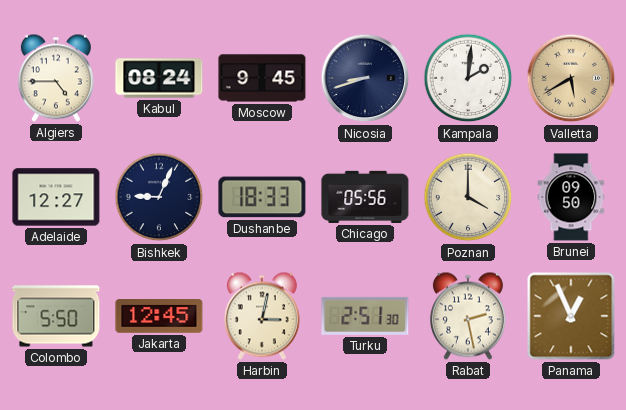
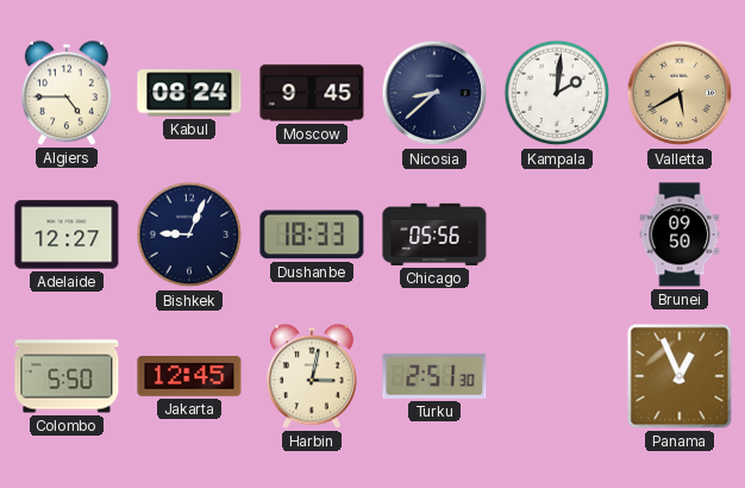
Nicosia: 8:42 -> 8:38 (434, 93)
Poznan: 4:00 -> none (468, 197)
Rabat: 2:28 -> none (468, 316)
